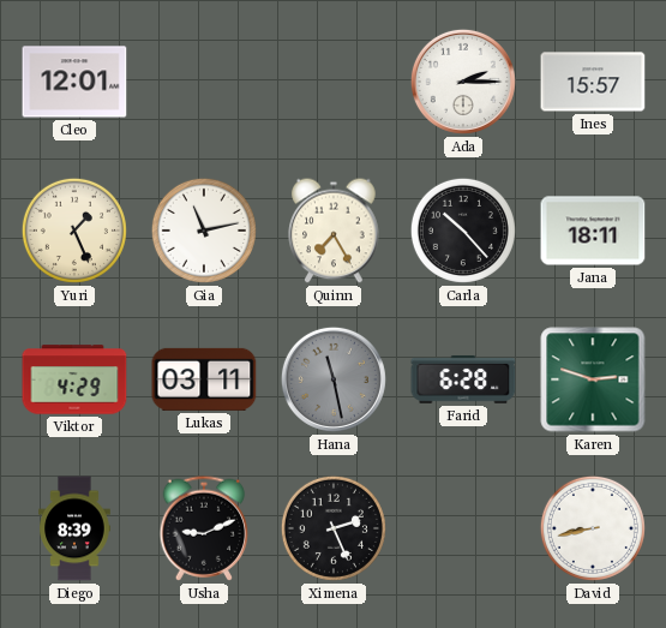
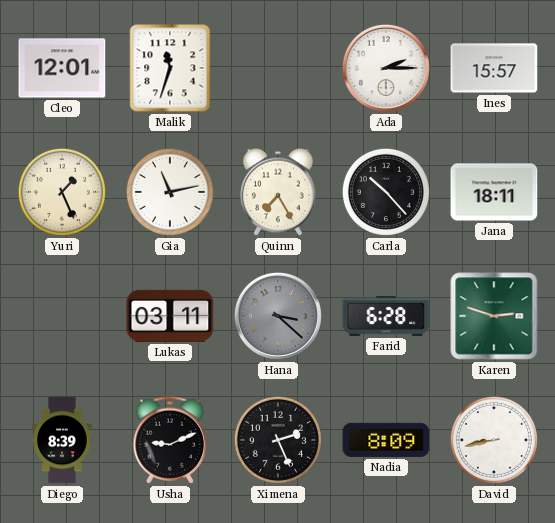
Malik: none -> 11:33 (170, 68)
Viktor: 4:29 -> none (74, 379)
Hana: 11:28 -> 3:22 (278, 316)
Nadia: none -> 8:09 (386, 440)
